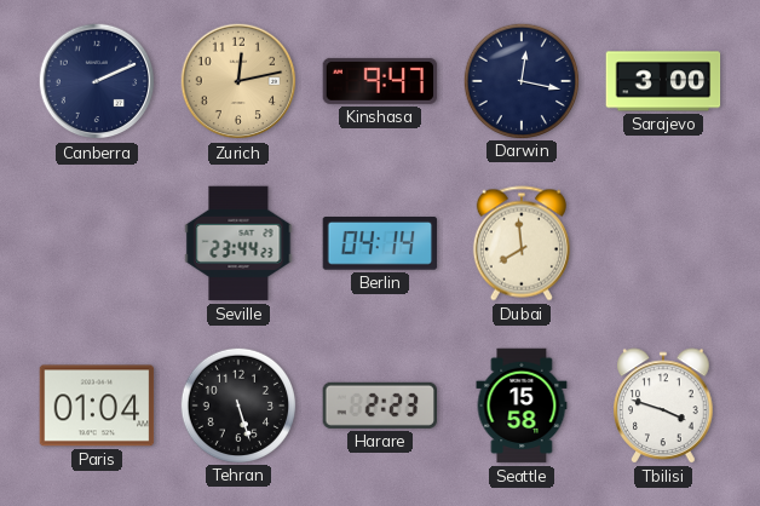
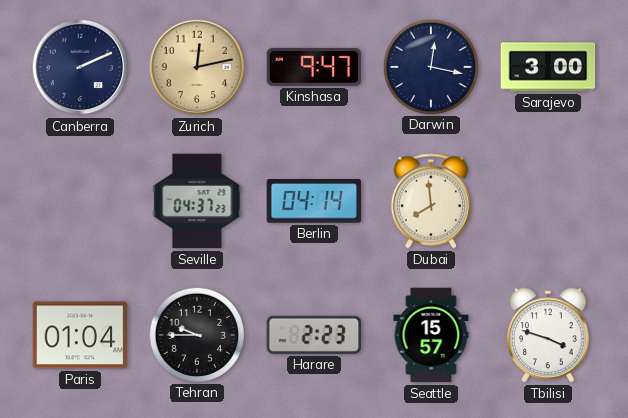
Seville: 23:44 -> 04:37 (197, 201)
Tehran: 5:27 -> 9:45 (196, 334)
Seattle: 15:58 -> 15:57 (431, 335)
